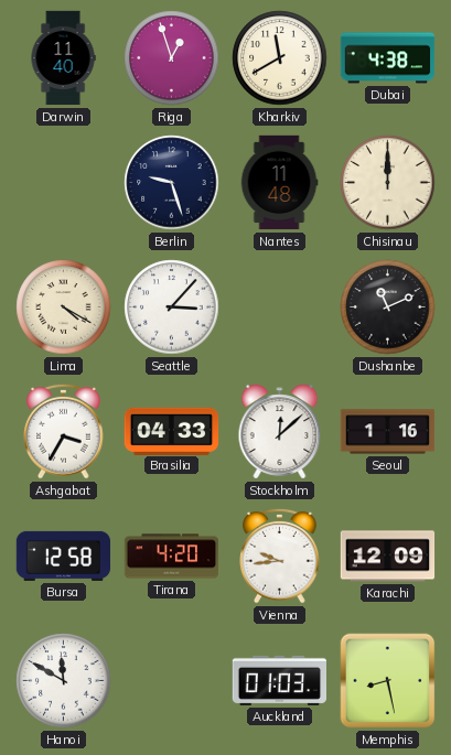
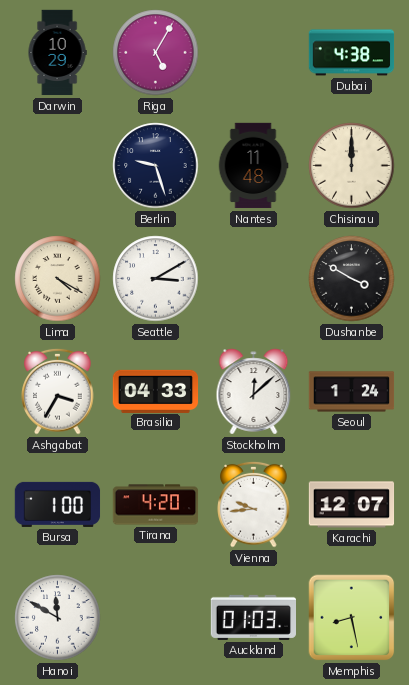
Darwin: 11:40 -> 10:29 (57, 53)
Riga: 12:57 -> 5:05 (156, 53)
Kharkiv: 11:40 -> none (280, 58)
Seattle: 3:07 -> 3:10 (156, 279)
Dushanbe: 11:11 -> 3:50 (352, 279)
Seoul: 1:16 -> 1:24 (352, 392)
Bursa: 12:58 -> 1:00 (58, 504)
Karachi: 12:09 -> 12:07 (352, 505)
